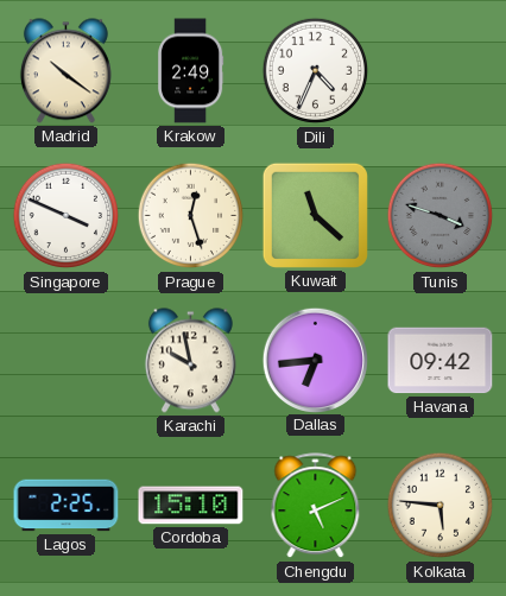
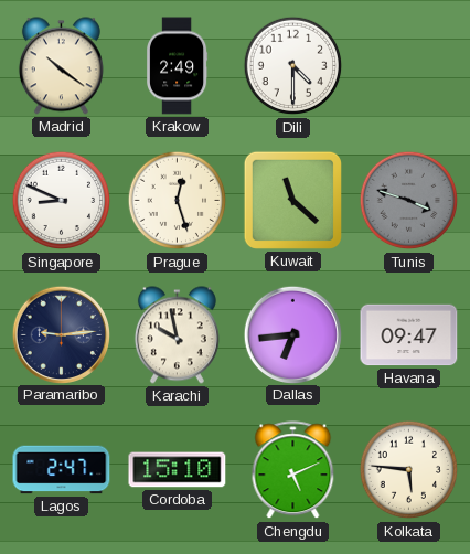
Dili: 4:34 -> 4:30 (293, 66)
Singapore: 3:49 -> 8:49 (62, 201)
Paramaribo: none -> 9:14 (61, 334)
Havana: 09:42 -> 09:47 (409, 335)
Lagos: 2:25 -> 2:47 (62, 470)
